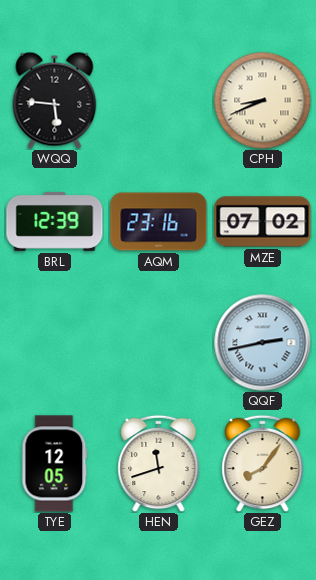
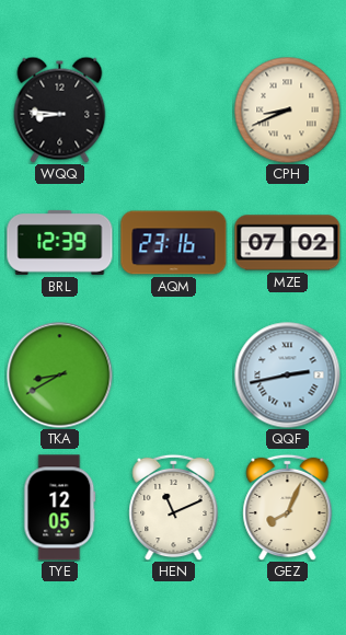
WQQ: 5:46 -> 8:46 (60, 109)
TKA: none -> 8:40 (60, 376)
HEN: 11:42 -> 11:11 (174, 507)
GEZ: 8:06 -> 8:04 (288, 507)
